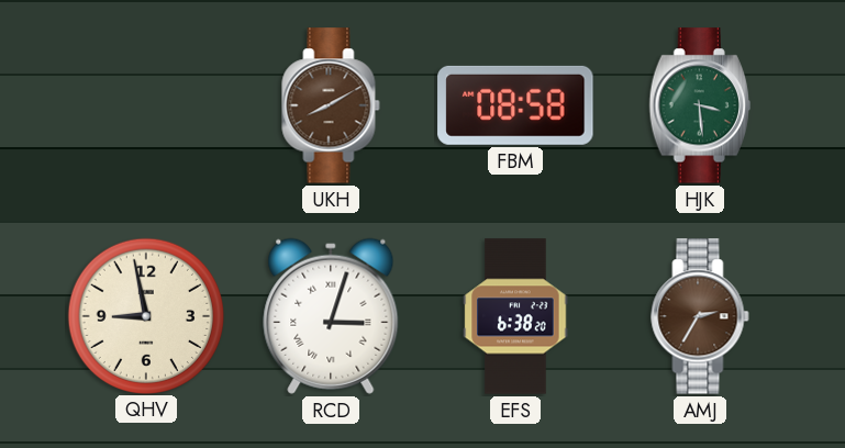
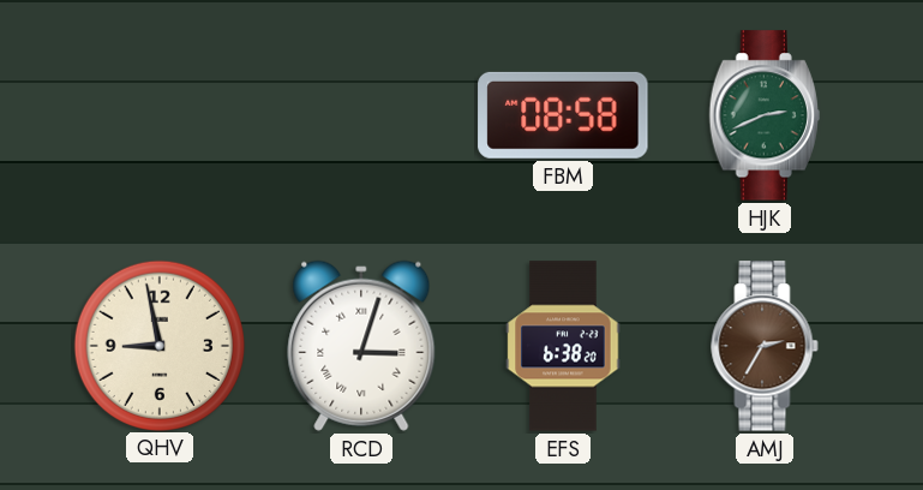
UKH: 8:10 -> none (331, 105)
HJK: 3:29 -> 2:41 (765, 115)
